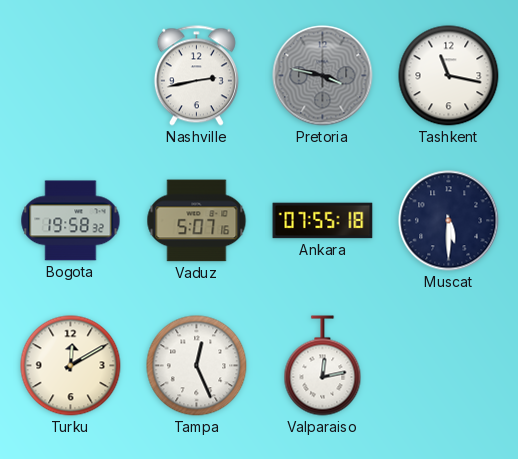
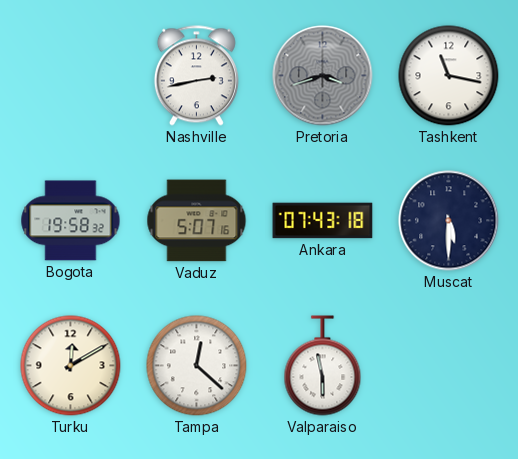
Pretoria: 3:47 -> 3:42 (323, 76)
Ankara: 07:55 -> 07:43 (323, 221)
Tampa: 12:26 -> 12:22 (197, 366)
Valparaiso: 12:13 -> 5:58 (323, 366)
